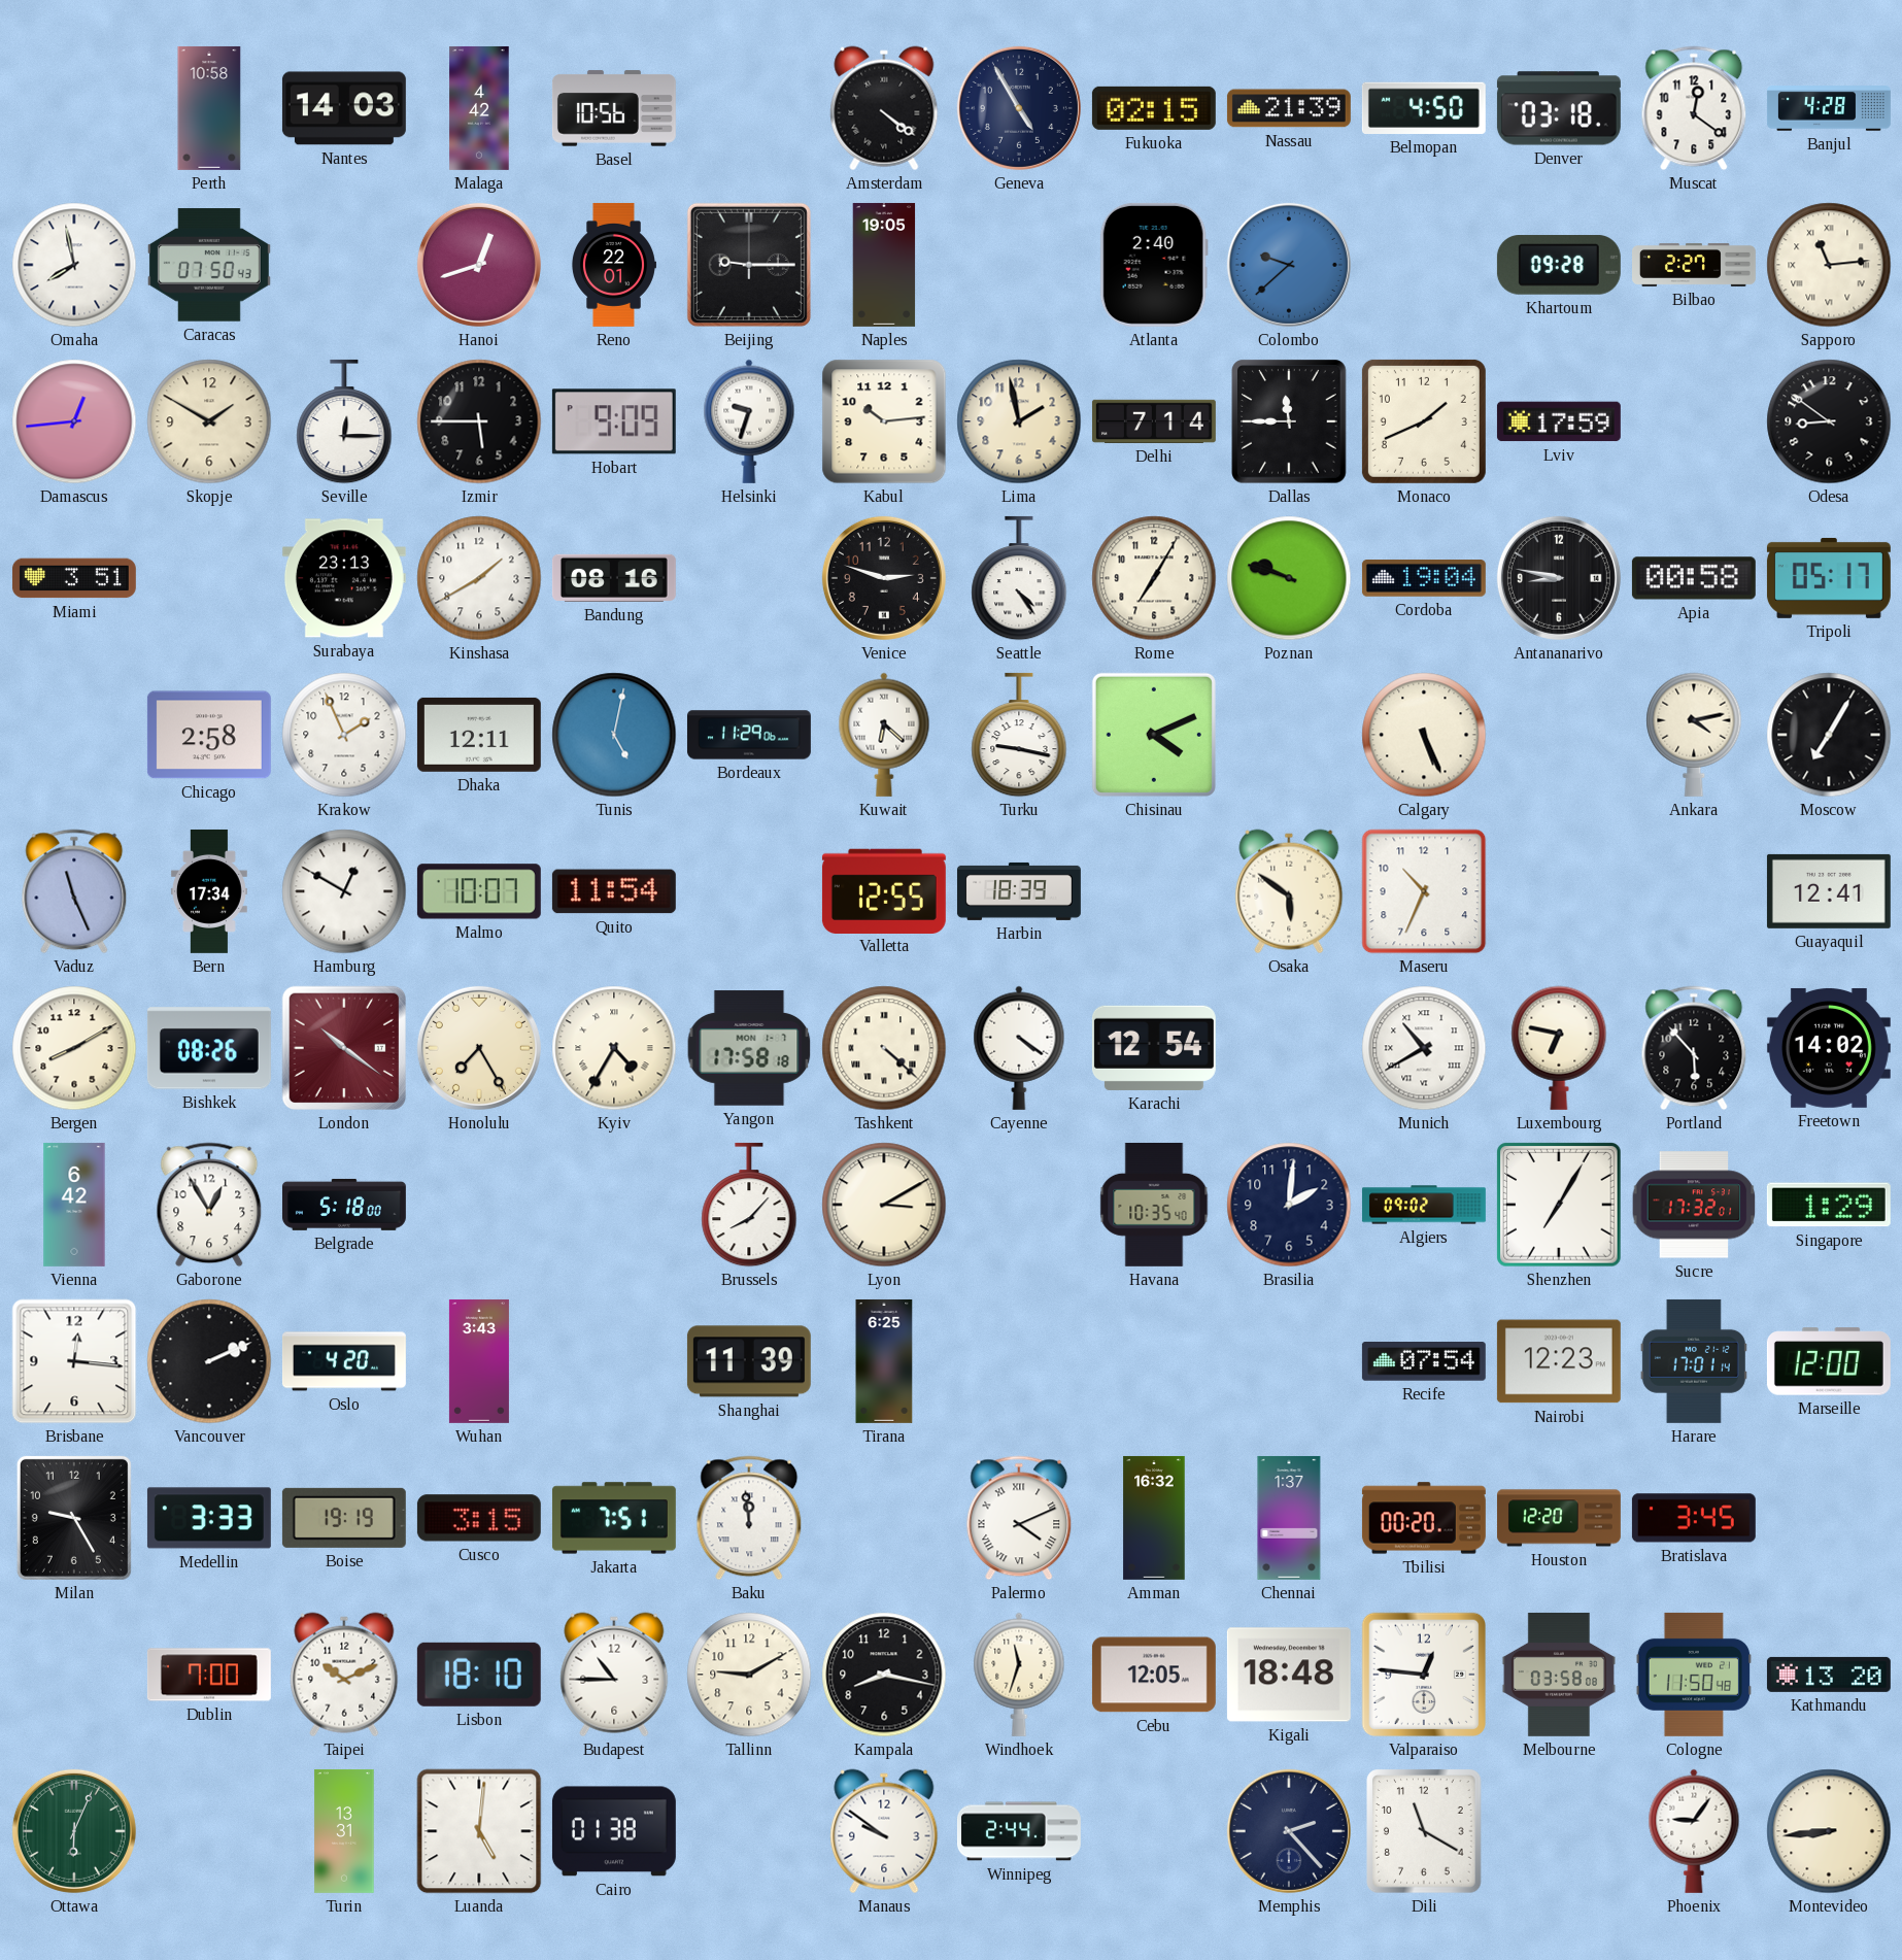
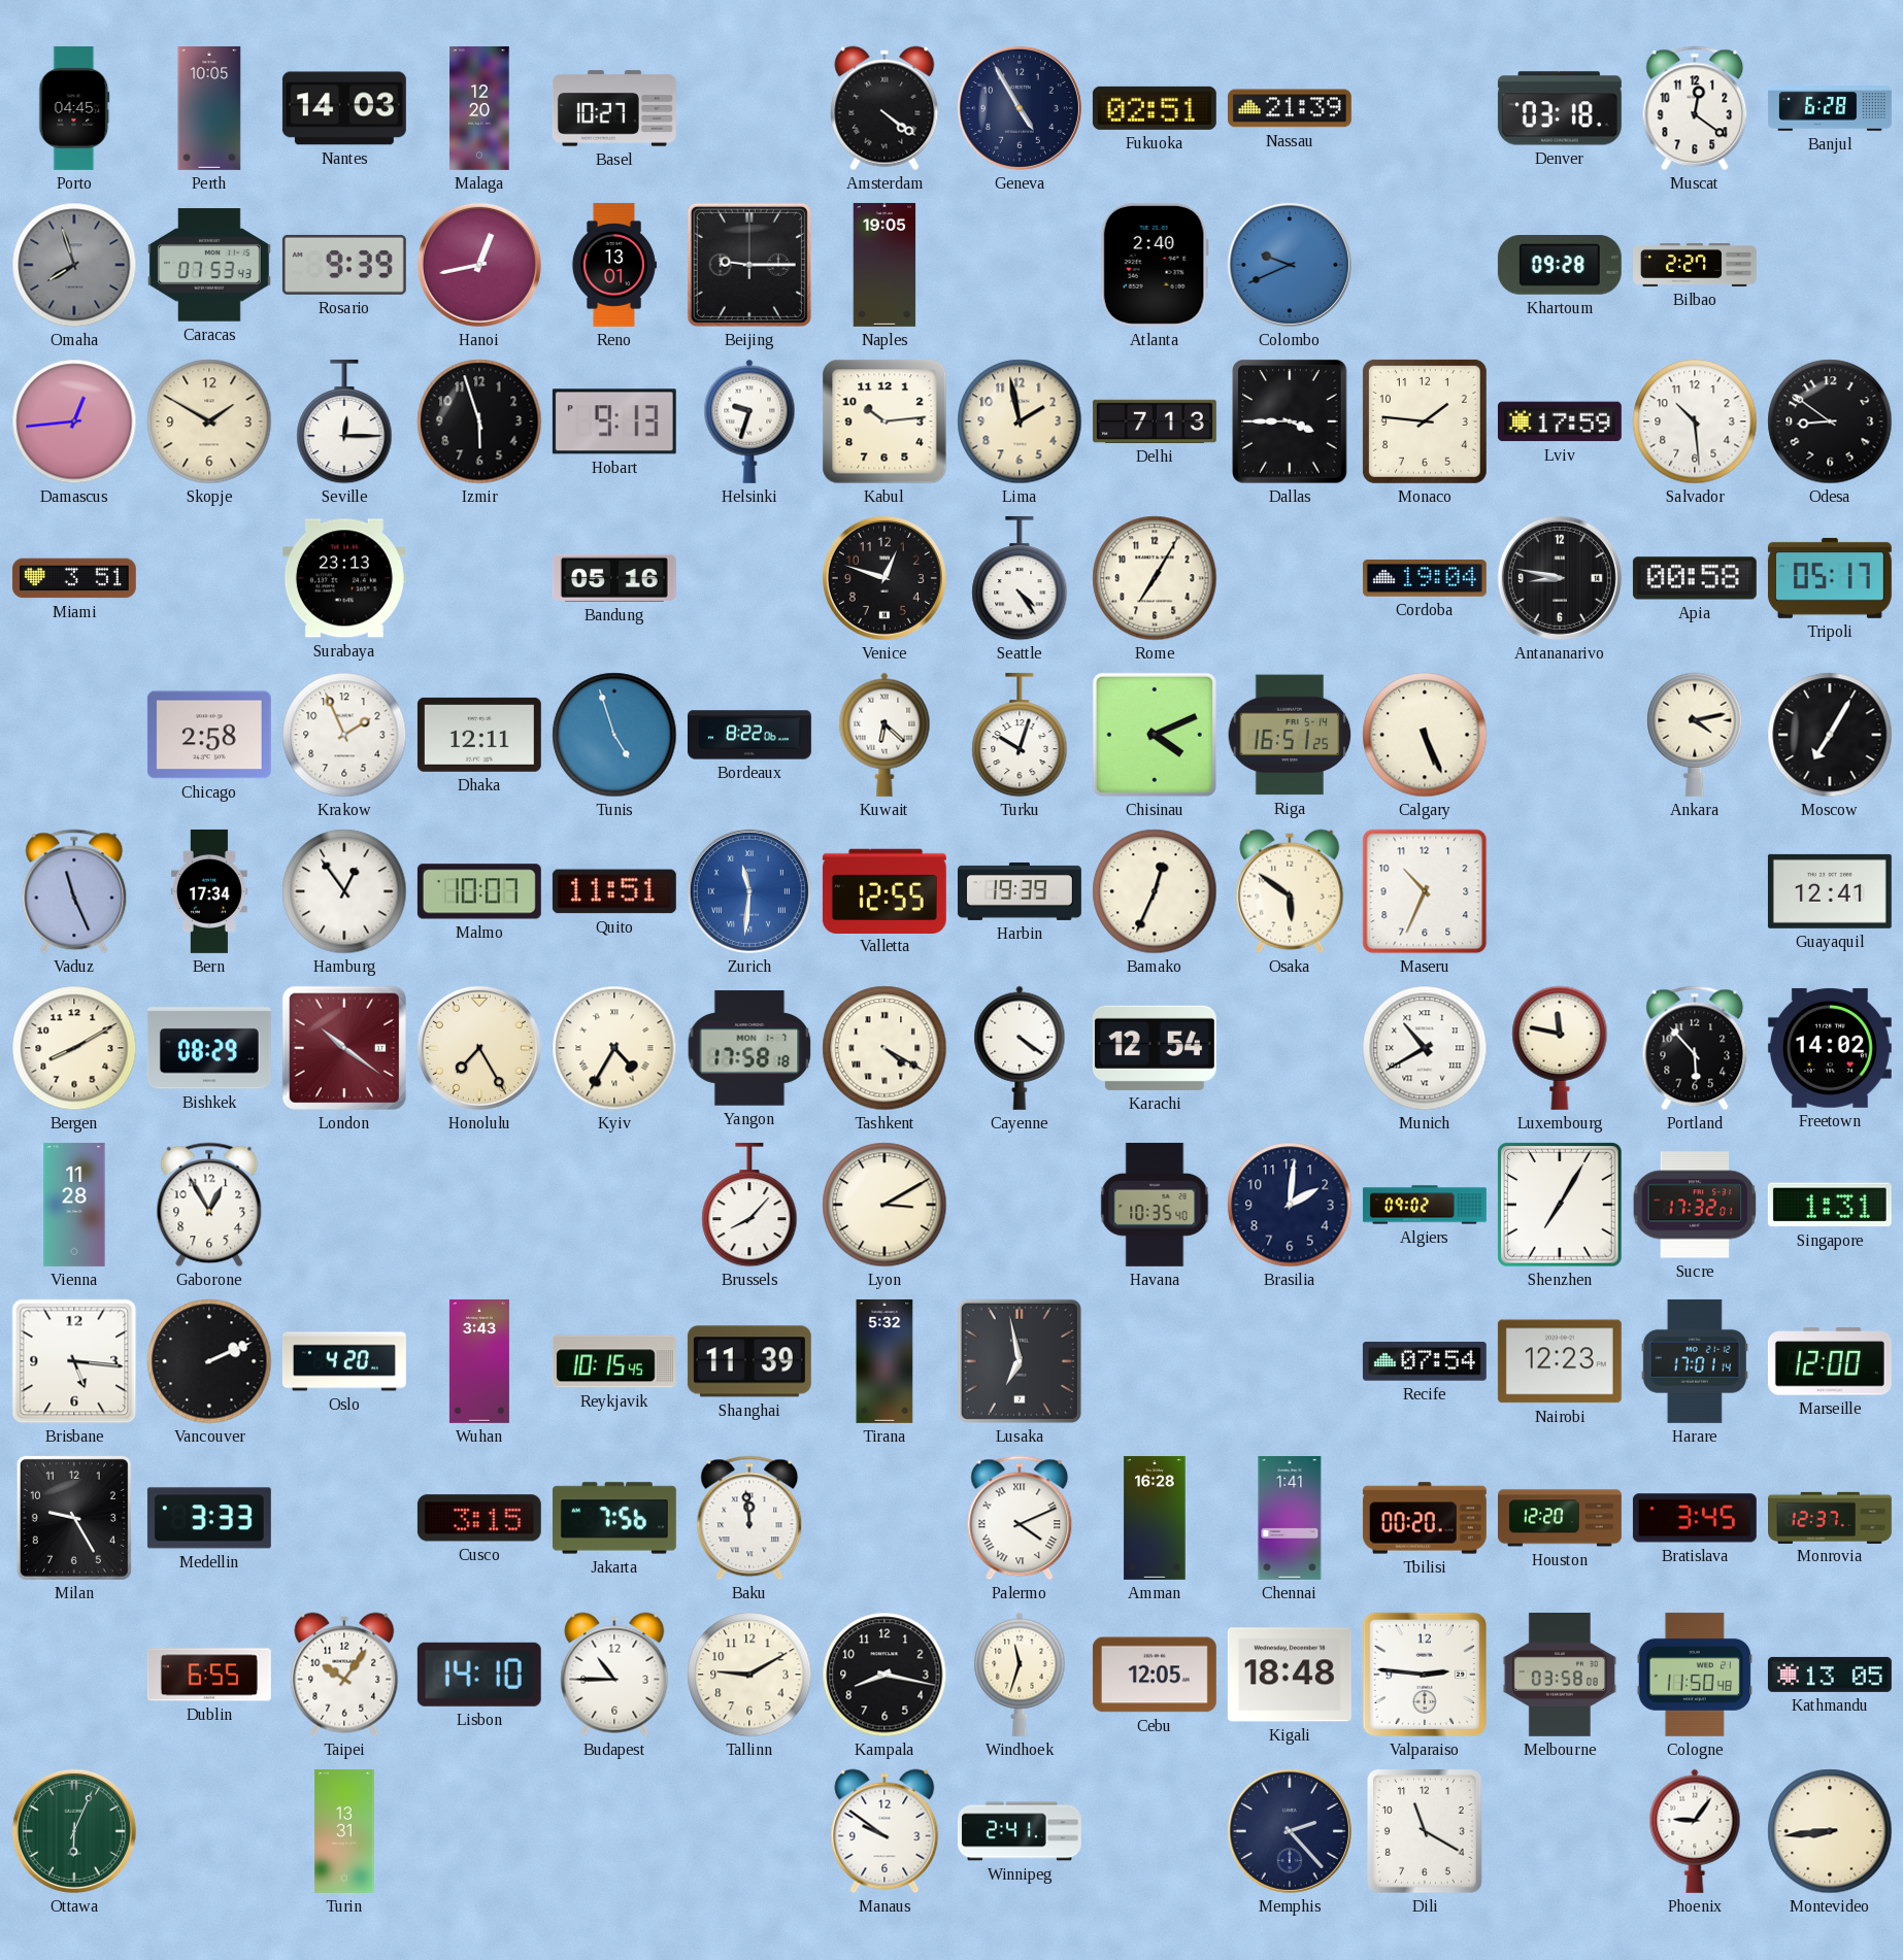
Porto: none -> 04:45 (74, 108)
Perth: 10:58 -> 10:05 (209, 108)
Malaga: 4:42 -> 12:20 (479, 108)
Basel: 10:56 -> 10:27 (614, 108)
Fukuoka: 02:15 -> 02:51 (1155, 108)
Belmopan: 4:50 -> none (1424, 108)
Banjul: 4:28 -> 6:28 (1830, 108)
Omaha: 7:58 -> 7:57 (74, 265)
Omaha dial: white -> grey (74, 265)
Caracas: 07:50 -> 07:53 (209, 265)
Rosario: none -> 9:39 (344, 265)
Hanoi: 12:42 -> 12:43 (479, 265)
Reno: 22:01 -> 13:01 (613, 265)
Colombo: 9:38 -> 9:41 (1290, 265)
Sapporo: 11:14 -> none (1829, 265)
Izmir: 5:45 -> 5:57 (479, 421)
Hobart: 9:09 -> 9:13 (614, 421)
Delhi: 7:14 -> 7:13 (1155, 421)
Dallas: 11:45 -> 3:45 (1290, 421)
Monaco: 1:41 -> 1:46 (1425, 421)
Salvador: none -> 10:29 (1695, 421)
Kinshasa: 1:40 -> none (479, 578)
Bandung: 08:16 -> 05:16 (614, 578)
Venice: 2:48 -> 12:48 (884, 578)
Poznan: 9:48 -> none (1289, 578)
Tunis: 5:02 -> 4:57 (614, 735)
Bordeaux: 11:29 -> 8:22 (749, 735)
Turku: 9:17 -> 10:03 (1020, 735)
Riga: none -> 16:51 (1290, 735)
Hamburg: 12:50 -> 12:54 (344, 891)
Quito: 11:54 -> 11:51 (614, 891)
Zurich: none -> 11:31 (749, 891)
Harbin: 18:39 -> 19:39 (1020, 891)
Bamako: none -> 12:34 (1155, 891)
Bishkek: 08:26 -> 08:29 (209, 1048)
Tashkent: 4:22 -> 4:20 (884, 1048)
Luxembourg: 6:47 -> 11:47 (1560, 1048)
Vienna: 6:42 -> 11:28 (74, 1205)
Belgrade: 5:18 -> none (344, 1205)
Singapore: 1:29 -> 1:31 (1830, 1205)
Brisbane: 12:16 -> 5:16 (74, 1361)
Reykjavik: none -> 10:15 (614, 1361)
Tirana: 6:25 -> 5:32 (884, 1361)
Lusaka: none -> 6:58 (1020, 1361)
Boise: 19:19 -> none (344, 1518)
Jakarta: 7:51 -> 7:56 (614, 1518)
Amman: 16:32 -> 16:28 (1155, 1518)
Chennai: 1:37 -> 1:41 (1290, 1518)
Monrovia: none -> 12:37 (1831, 1517)
Dublin: 7:00 -> 6:55 (209, 1675)
Taipei: 10:11 -> 10:06 (344, 1675)
Lisbon: 18:10 -> 14:10 (479, 1675)
Valparaiso: 12:46 -> 2:46 (1425, 1675)
Kathmandu: 13:20 -> 13:05 (1830, 1675)
Luanda: 5:01 -> none (479, 1831)
Cairo: 01:38 -> none (614, 1831)
Winnipeg: 2:44 -> 2:41 (1020, 1831)
